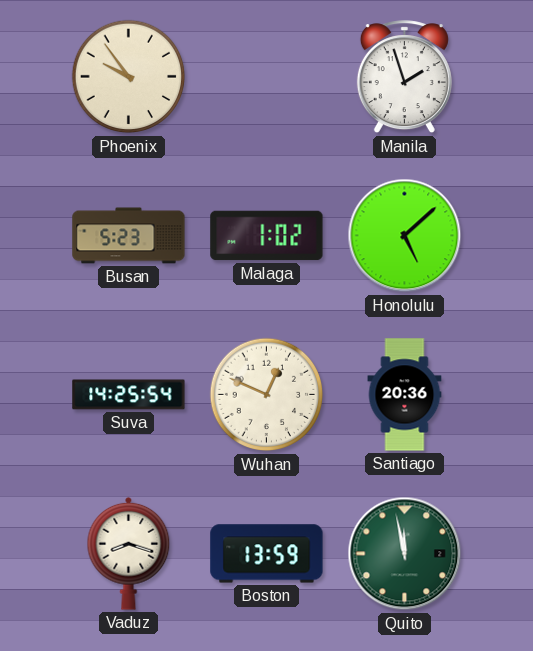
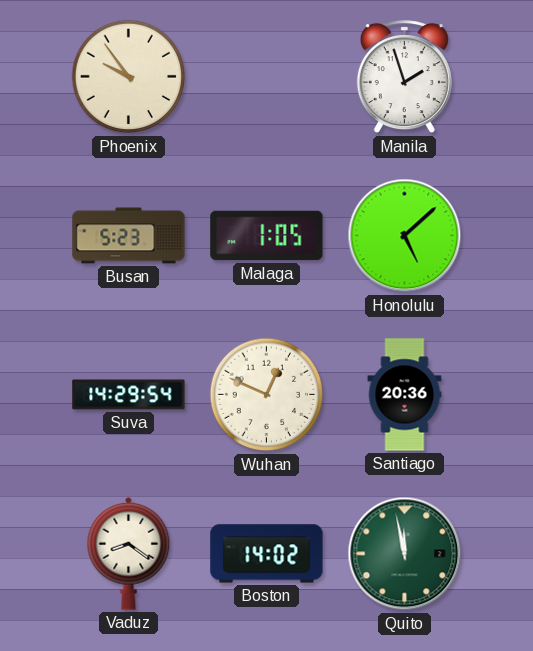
Malaga: 1:02 -> 1:05 (267, 236)
Suva: 14:25 -> 14:29 (129, 395)
Vaduz: 8:18 -> 8:21 (129, 553)
Boston: 13:59 -> 14:02 (267, 554)
